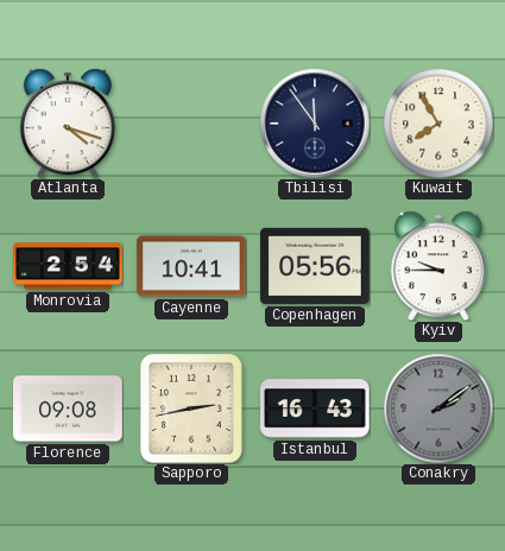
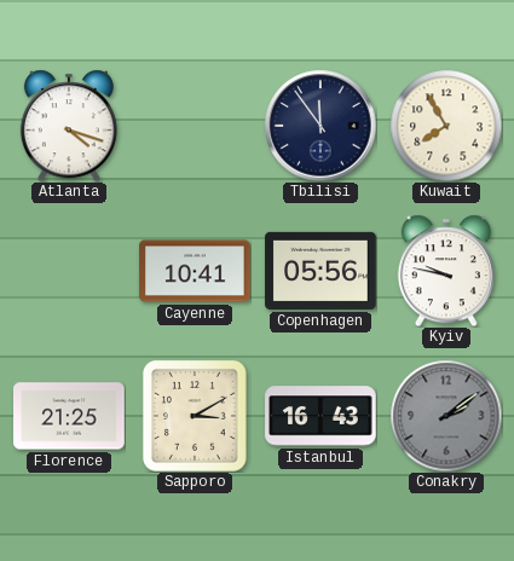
Monrovia: 2:54 -> none (68, 266)
Kyiv: 9:45 -> 9:47 (446, 271)
Florence: 09:08 -> 21:25 (69, 416)
Sapporo: 2:43 -> 3:10 (195, 416)
